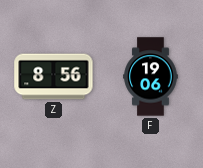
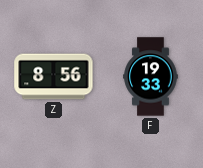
F: 19:06 -> 19:33 (151, 77)
